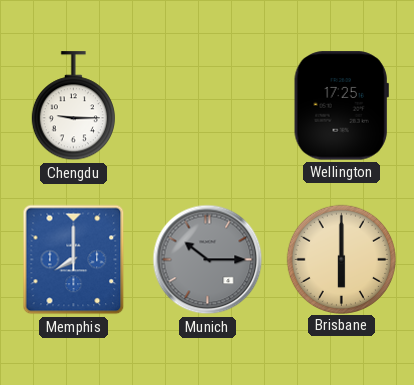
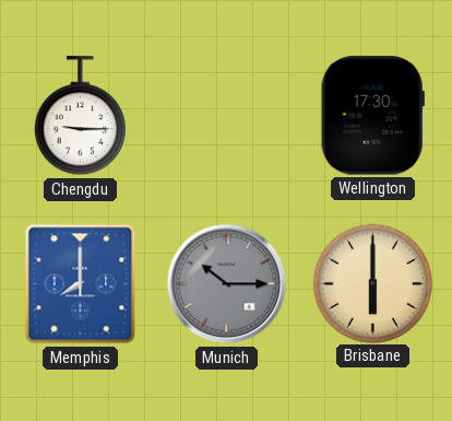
Wellington: 17:25 -> 17:30 (372, 116)
